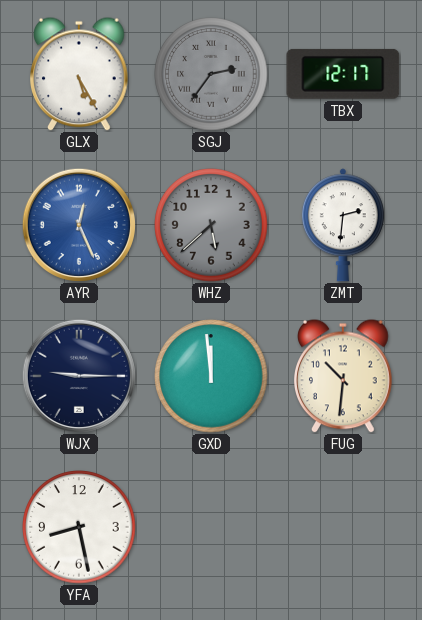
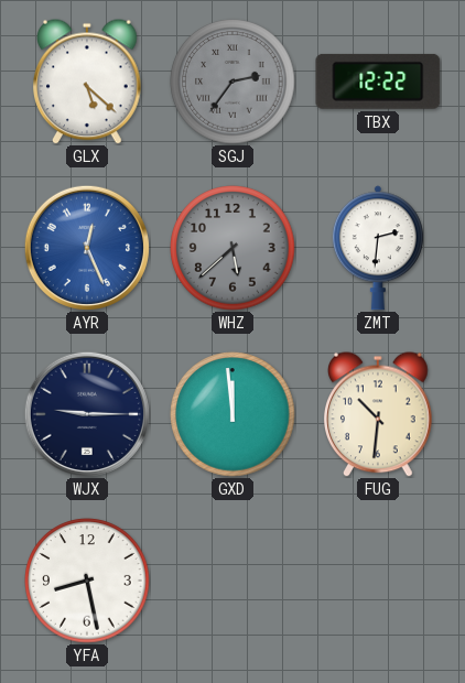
GLX: 5:25 -> 5:22 (87, 82)
TBX: 12:17 -> 12:22 (378, 82)
